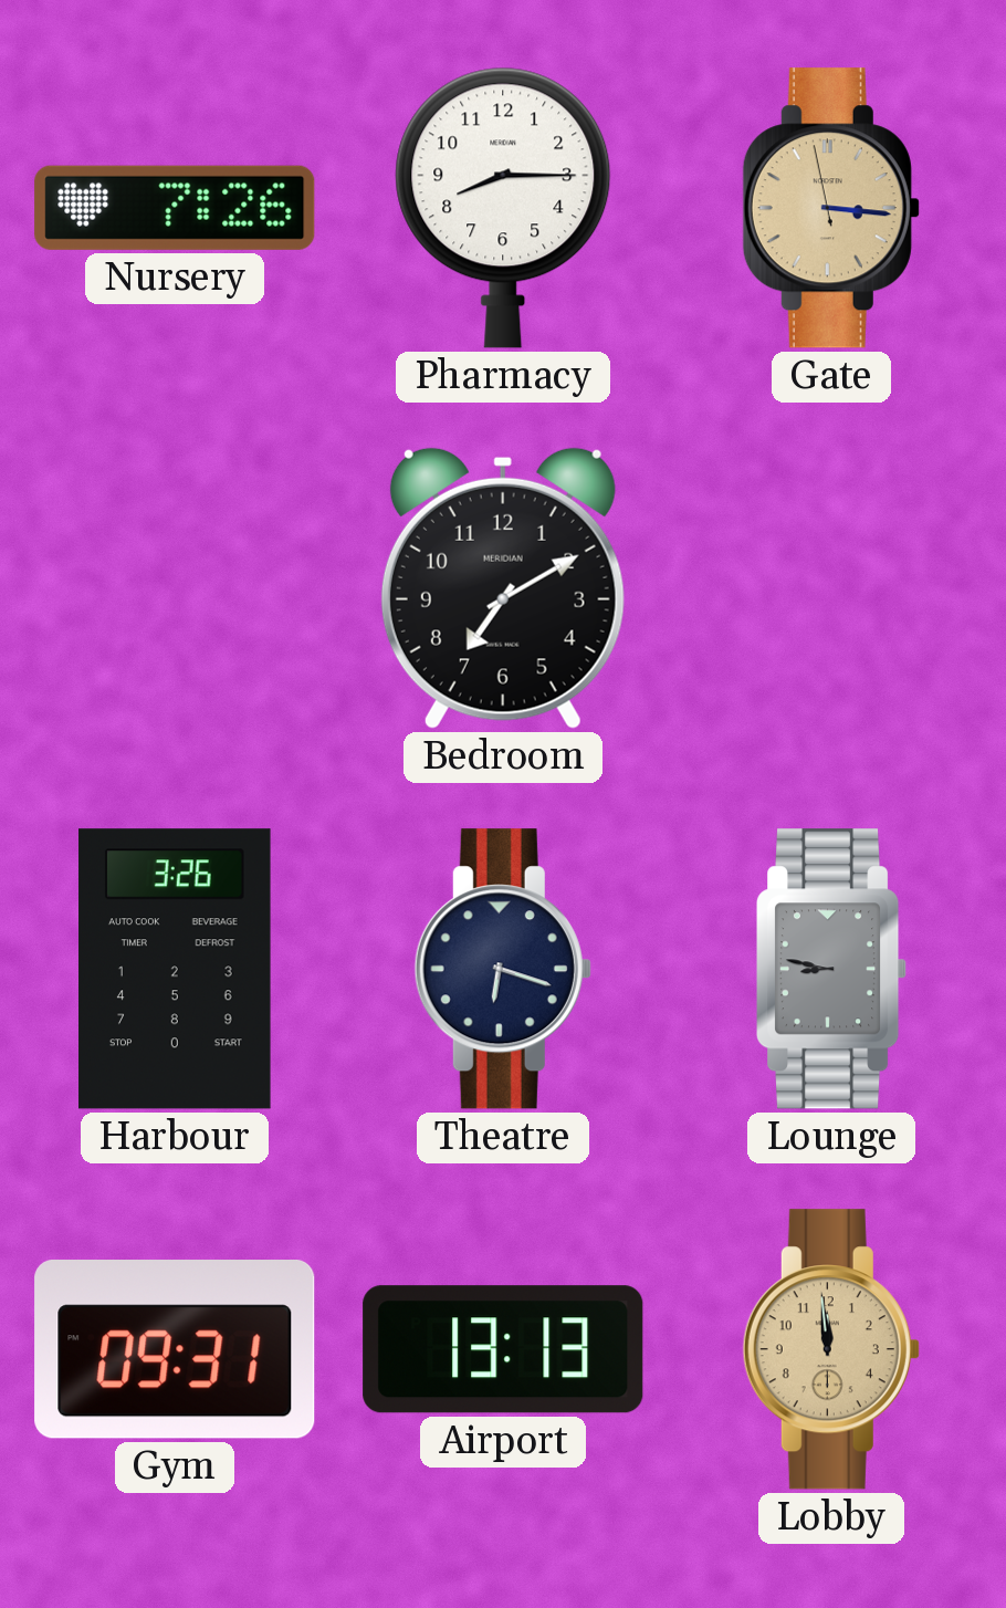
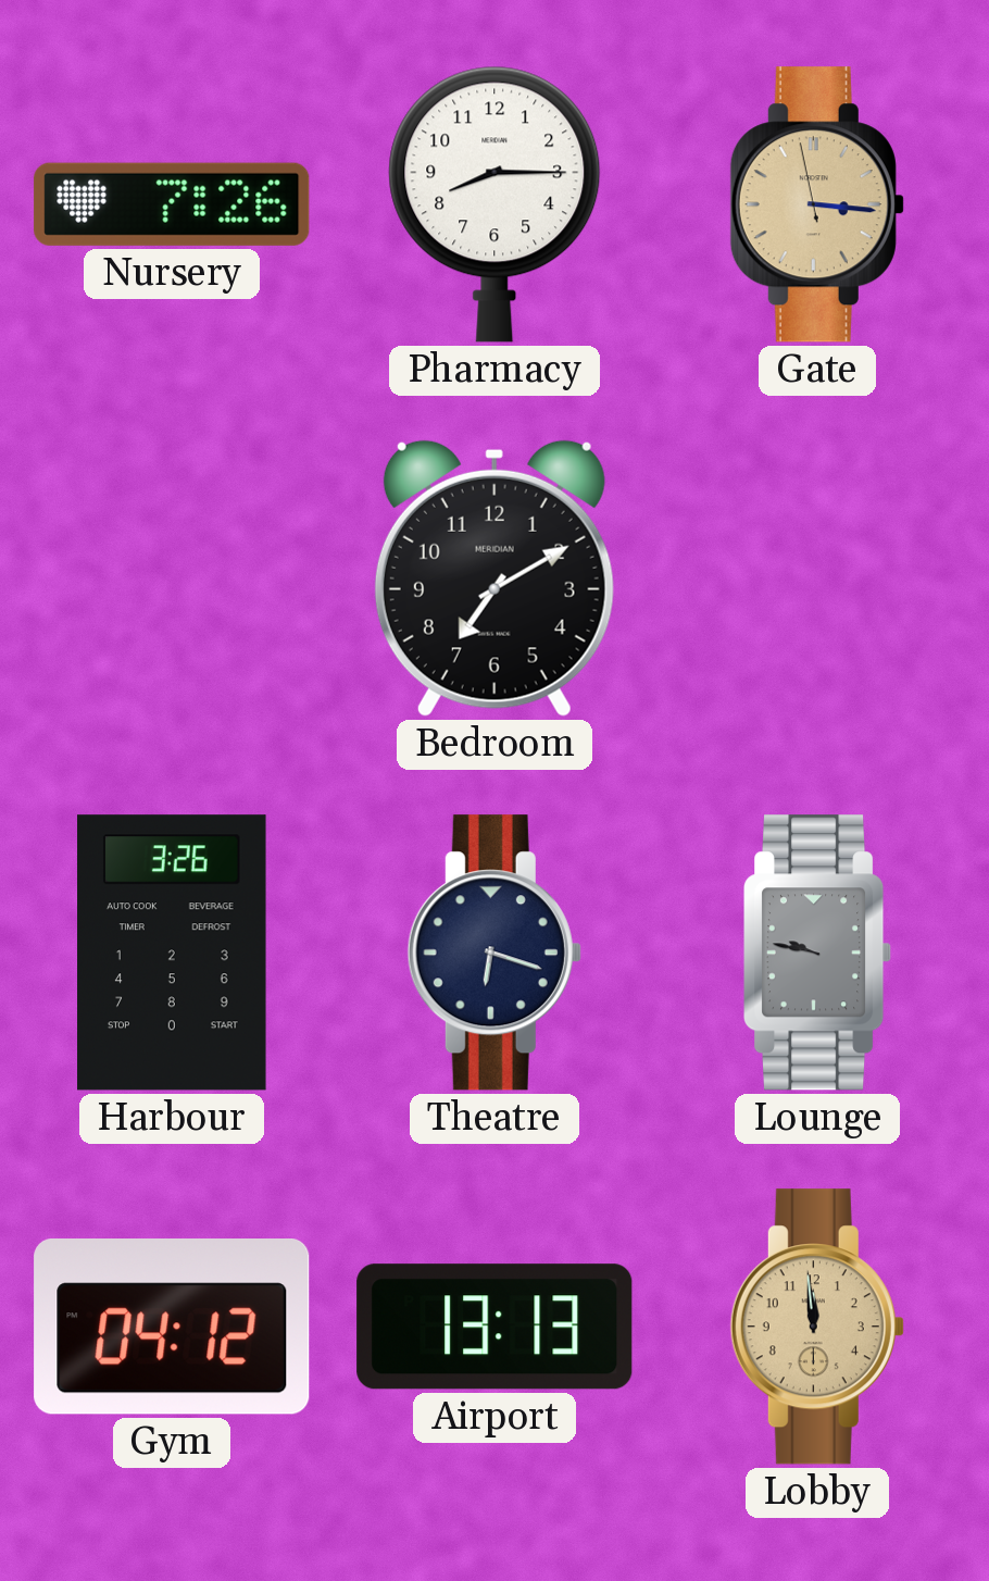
Lounge: 8:47 -> 9:47 (818, 953)
Gym: 09:31 -> 04:12 (172, 1328)
